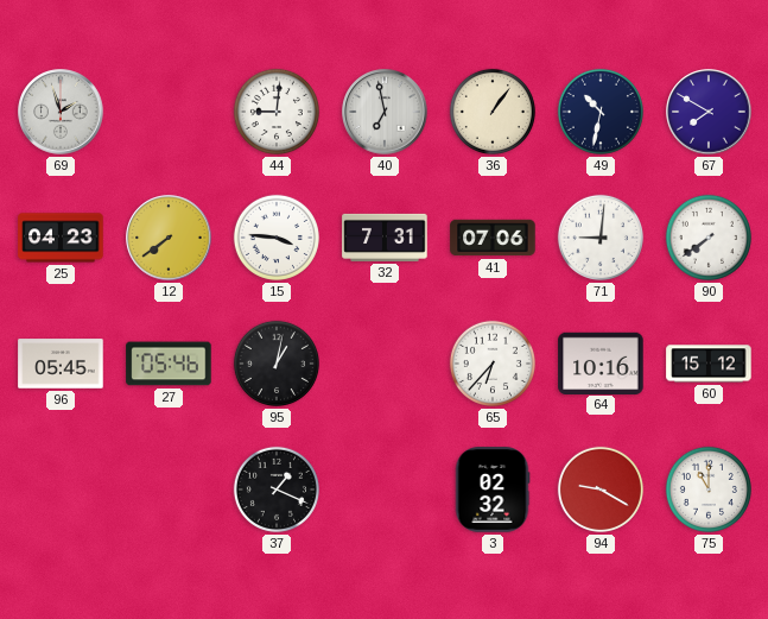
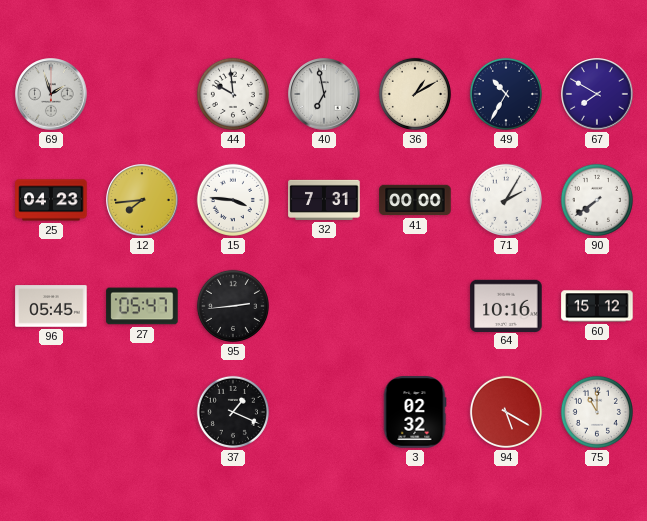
44: 9:01 -> 9:59 (233, 94)
36: 1:06 -> 1:10 (415, 94)
49: 10:32 -> 10:35 (506, 94)
12: 7:39 -> 7:44 (142, 200)
41: 07:06 -> 00:00 (415, 200)
71: 9:01 -> 2:05 (506, 200)
27: 05:46 -> 05:47 (142, 306)
95: 1:02 -> 2:44 (233, 306)
65: 6:37 -> none (493, 364)
94: 9:20 -> 5:20 (506, 412)
